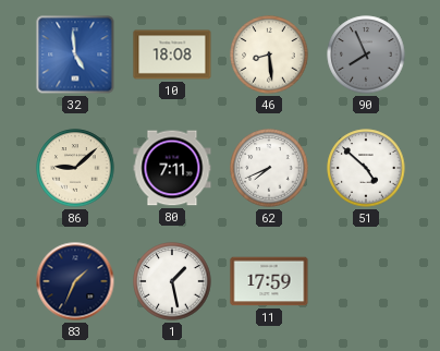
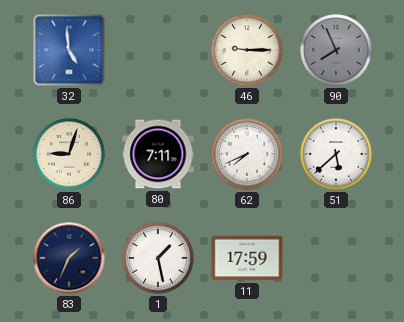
10: 18:08 -> none (172, 55)
46: 8:29 -> 9:15 (247, 50)
86: 9:08 -> 9:03 (69, 154)
51: 4:52 -> 5:38 (336, 154)
